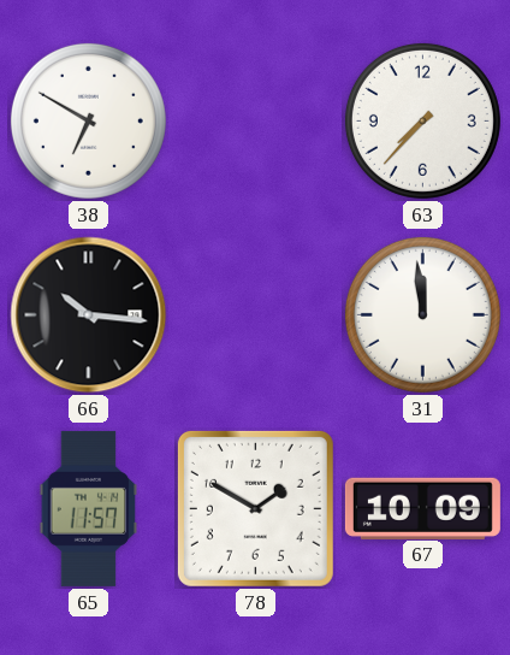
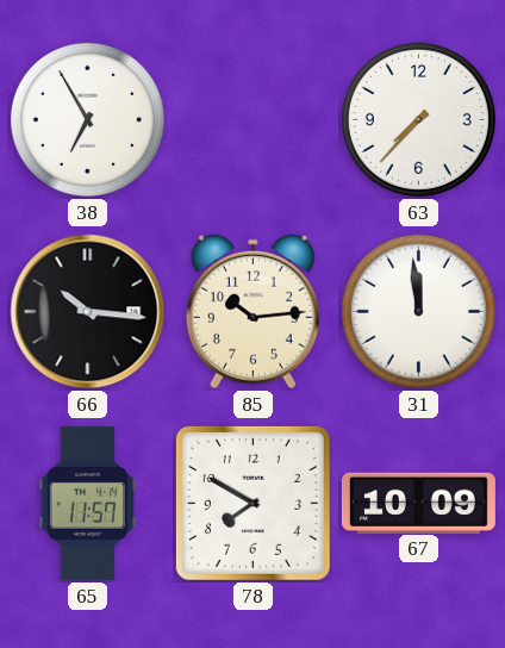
38: 6:50 -> 6:55 (87, 119)
85: none -> 10:14 (253, 312)
78: 1:50 -> 7:50 (253, 503)
